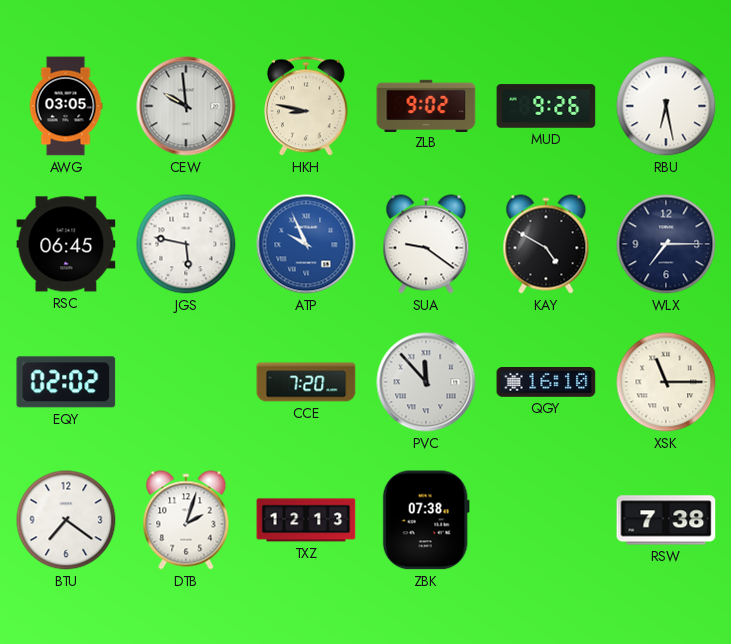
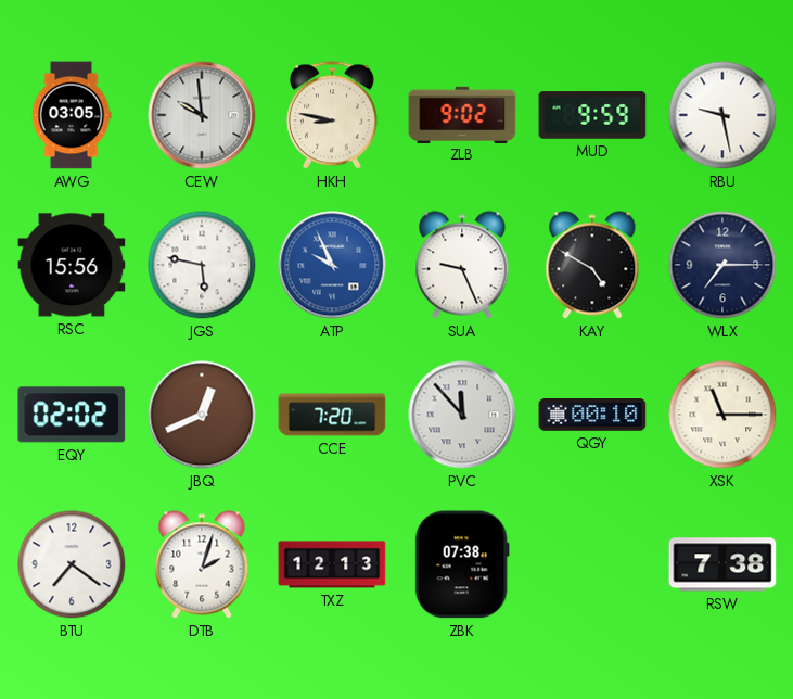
MUD: 9:26 -> 9:59 (592, 115)
RBU: 6:28 -> 9:28 (722, 115)
RSC: 06:45 -> 15:56 (72, 265)
SUA: 9:21 -> 9:26 (462, 265)
JBQ: none -> 12:41 (202, 415)
QGY: 16:10 -> 00:10 (592, 416)
